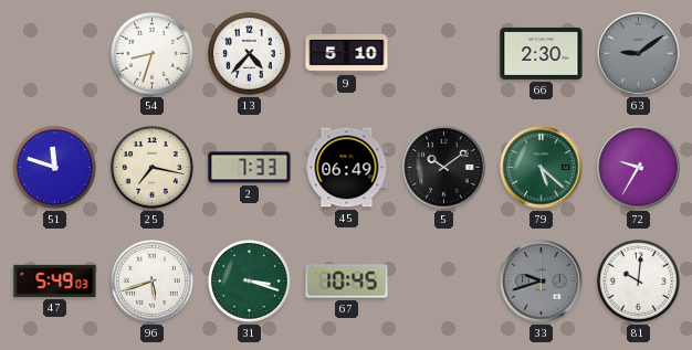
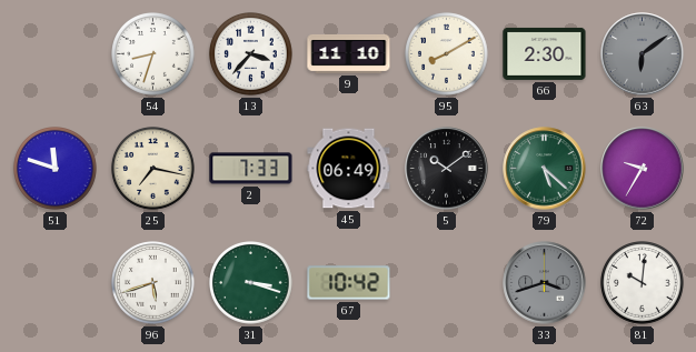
13: 4:37 -> 3:37 (251, 54)
9: 5:10 -> 11:10 (349, 53)
95: none -> 8:10 (447, 54)
63: 9:09 -> 6:09 (643, 54)
47: 5:49 -> none (55, 280)
67: 10:45 -> 10:42 (349, 283)
33: 9:42 -> 3:42 (545, 283)
